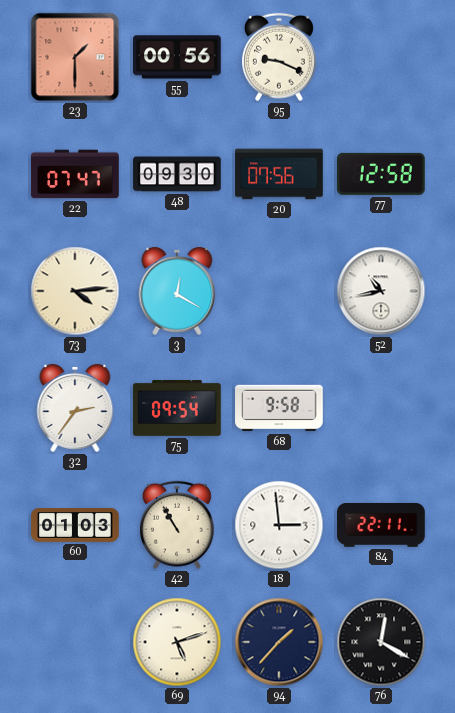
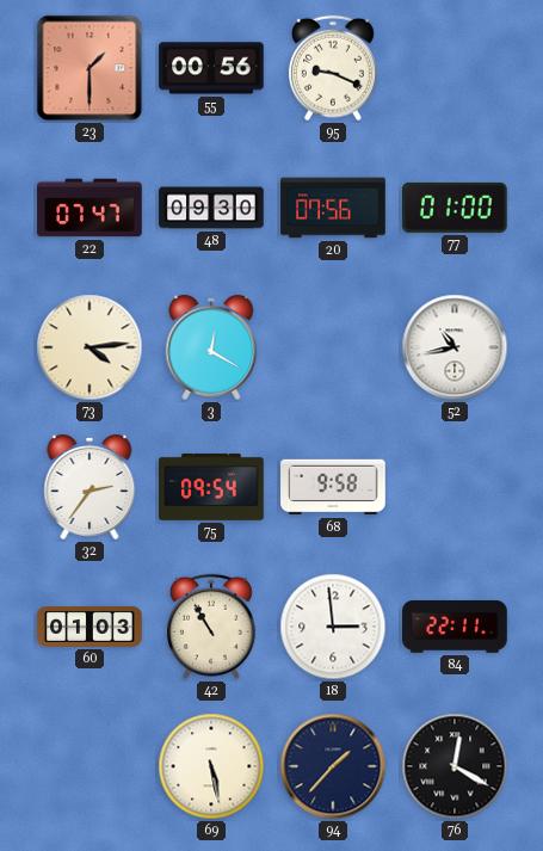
77: 12:58 -> 01:00 (456, 208)
69: 5:12 -> 5:28 (211, 766)
